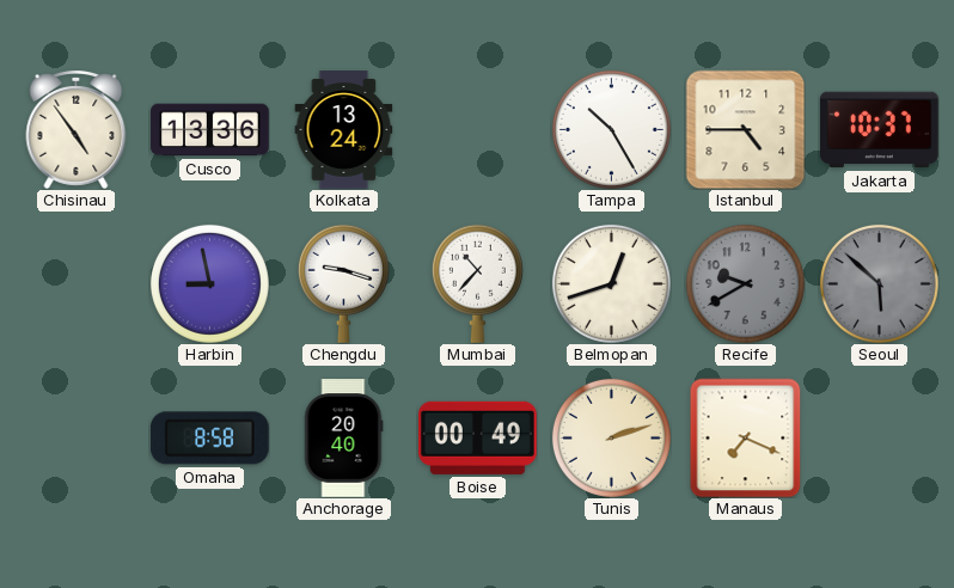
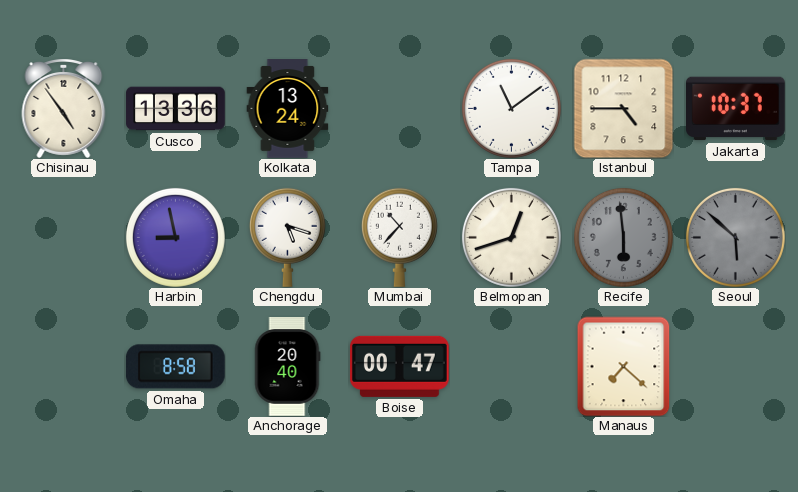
Tampa: 10:25 -> 11:09 (511, 108)
Chengdu: 9:18 -> 5:18 (287, 237)
Recife: 9:40 -> 5:59 (623, 237)
Boise: 00:49 -> 00:47 (400, 366)
Tunis: 2:12 -> none (611, 437)
Manaus: 7:19 -> 7:22 (624, 366)
